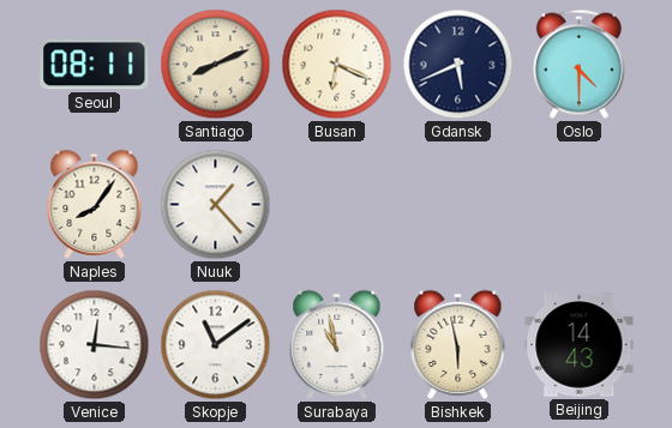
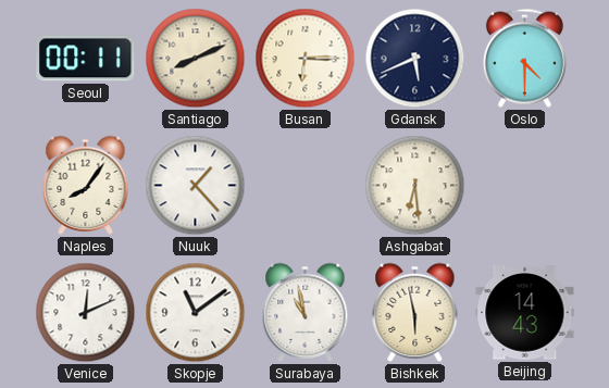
Seoul: 08:11 -> 00:11 (86, 59)
Busan: 6:19 -> 6:15 (306, 59)
Ashgabat: none -> 6:29 (415, 186)
Venice: 12:16 -> 12:11 (86, 313)
